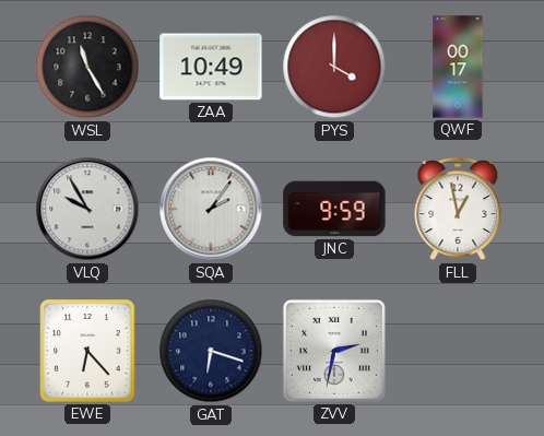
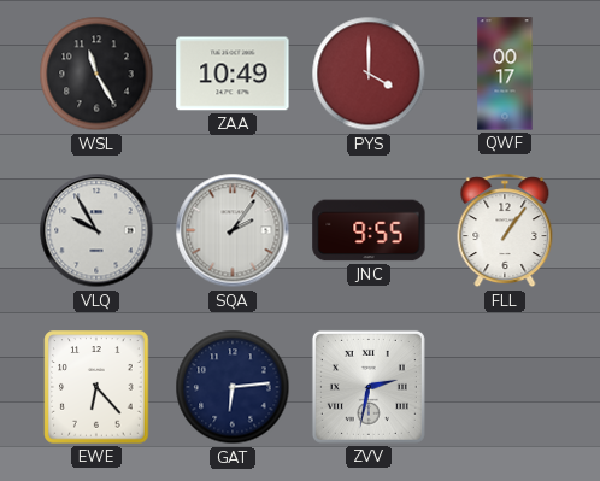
JNC: 9:59 -> 9:55 (369, 230)
FLL: 12:58 -> 1:06 (505, 231)
GAT: 6:18 -> 6:14 (233, 387)
